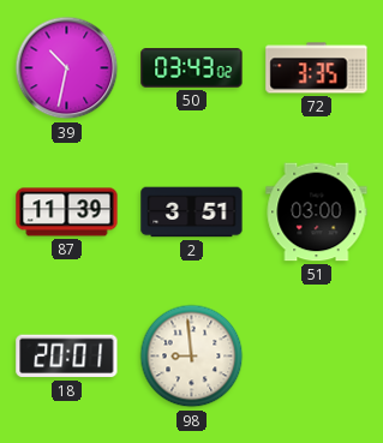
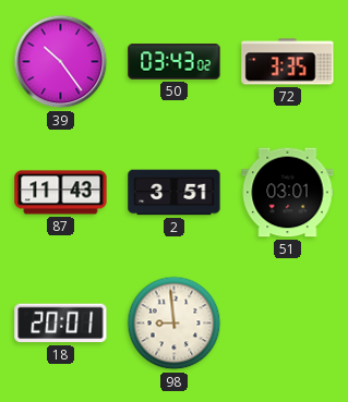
39: 10:32 -> 10:24 (61, 62)
87: 11:39 -> 11:43 (61, 193)
51: 03:00 -> 03:01 (288, 193)
